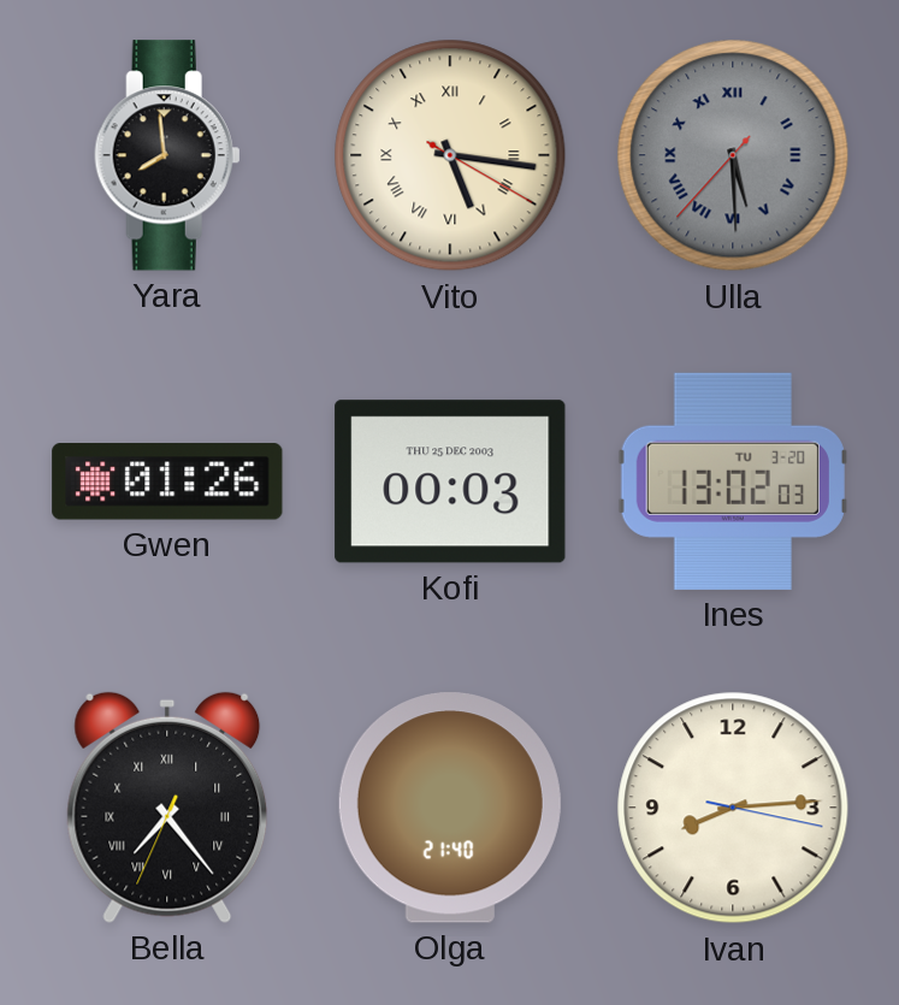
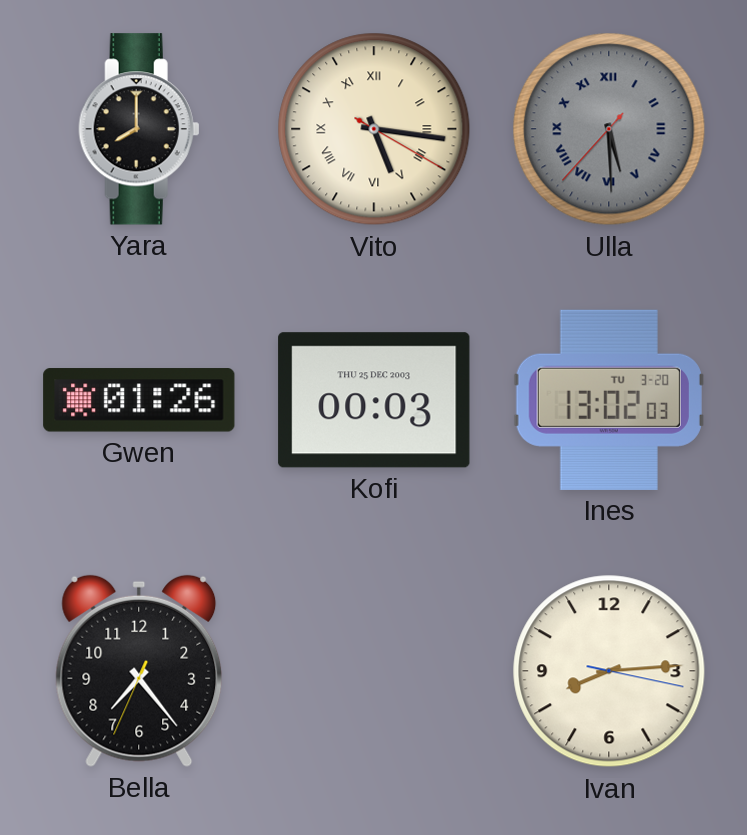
Yara: 7:59 -> 8:00 (139, 129)
Bella numerals: Roman -> Arabic (139, 671)
Olga: 21:40 -> none (450, 808)
